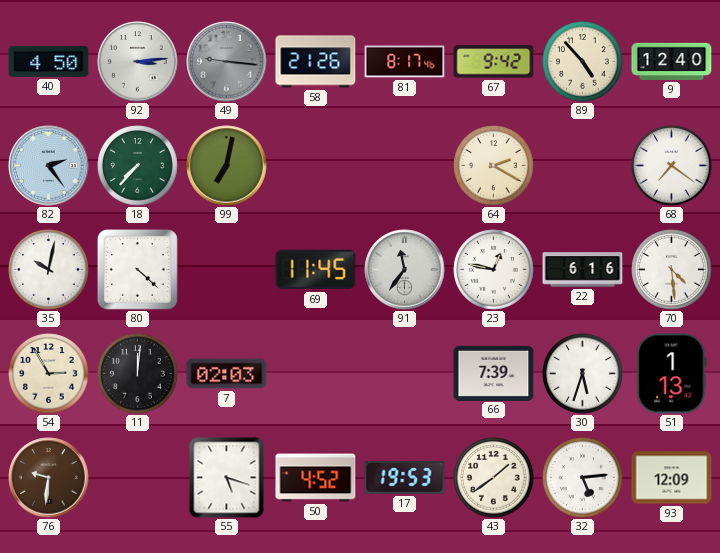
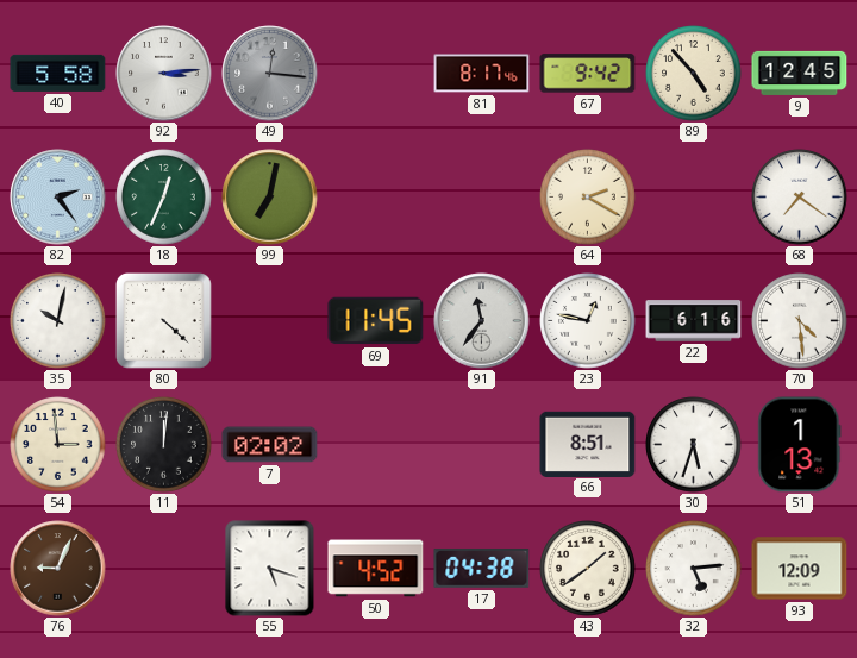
40: 4:50 -> 5:58 (58, 73)
49: 9:16 -> 12:16 (270, 74)
58: 21:26 -> none (316, 62)
9: 12:40 -> 12:45 (800, 73)
18: 7:37 -> 12:34 (164, 198)
54: 2:55 -> 2:59 (58, 445)
7: 02:03 -> 02:02 (270, 445)
66: 7:39 -> 8:51 (588, 444)
76: 9:31 -> 9:04 (58, 569)
17: 19:53 -> 04:38 (482, 569)
